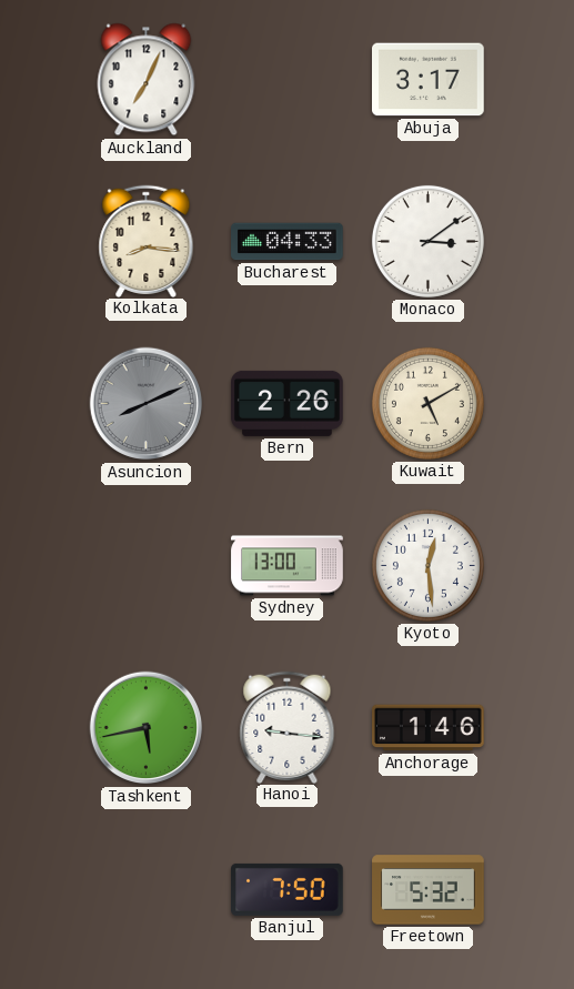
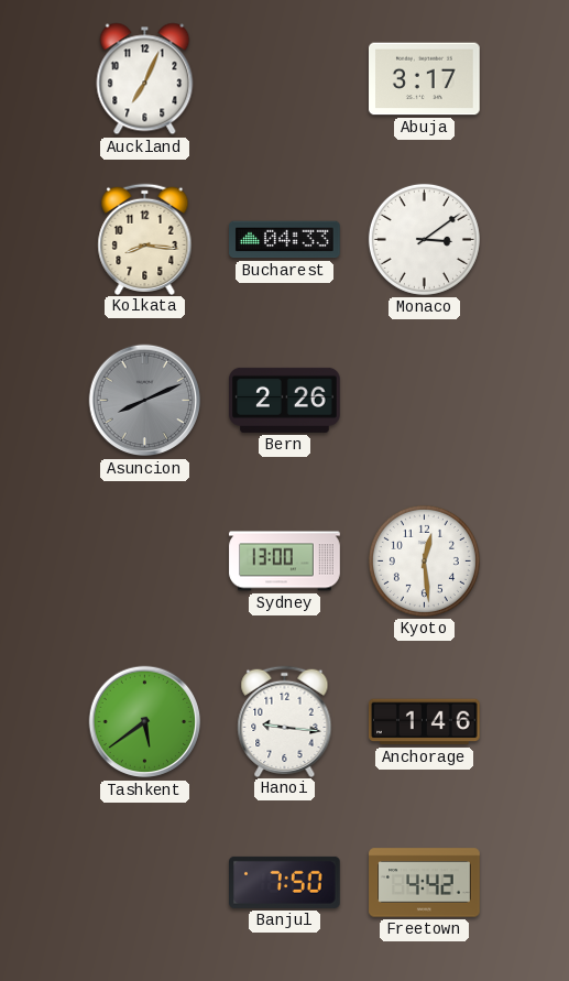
Kuwait: 5:10 -> none (427, 403)
Tashkent: 5:43 -> 5:39 (145, 722)
Freetown: 5:32 -> 4:42 (425, 883)
